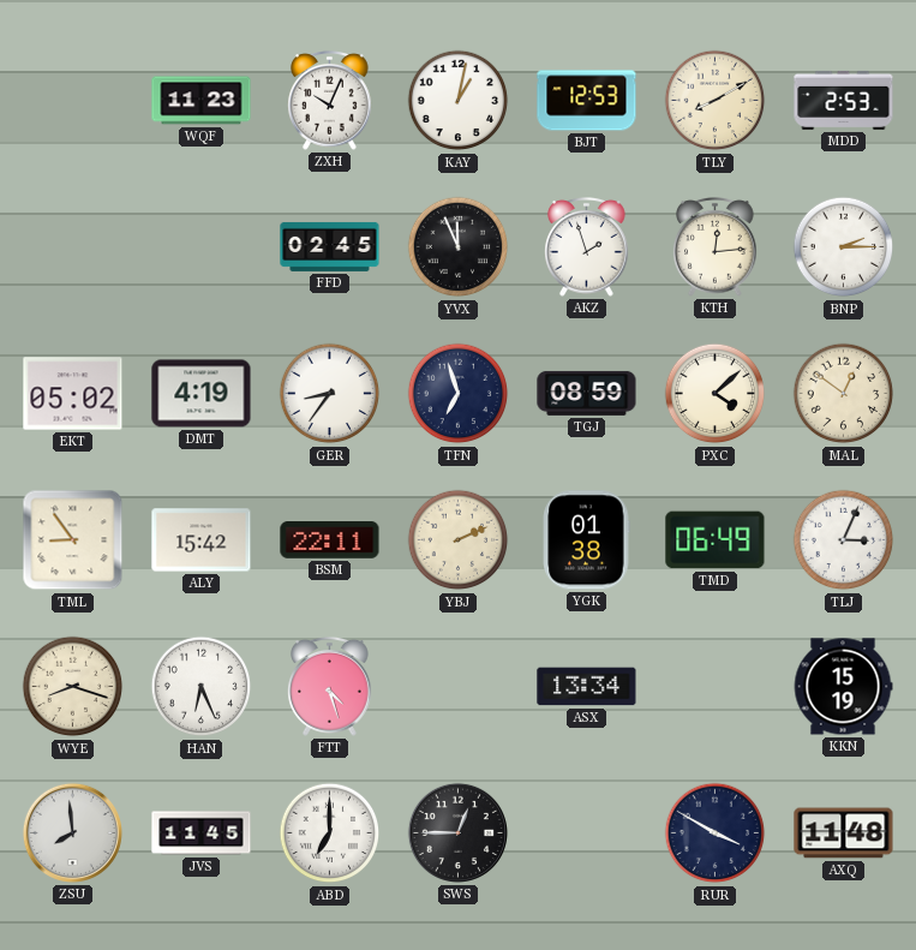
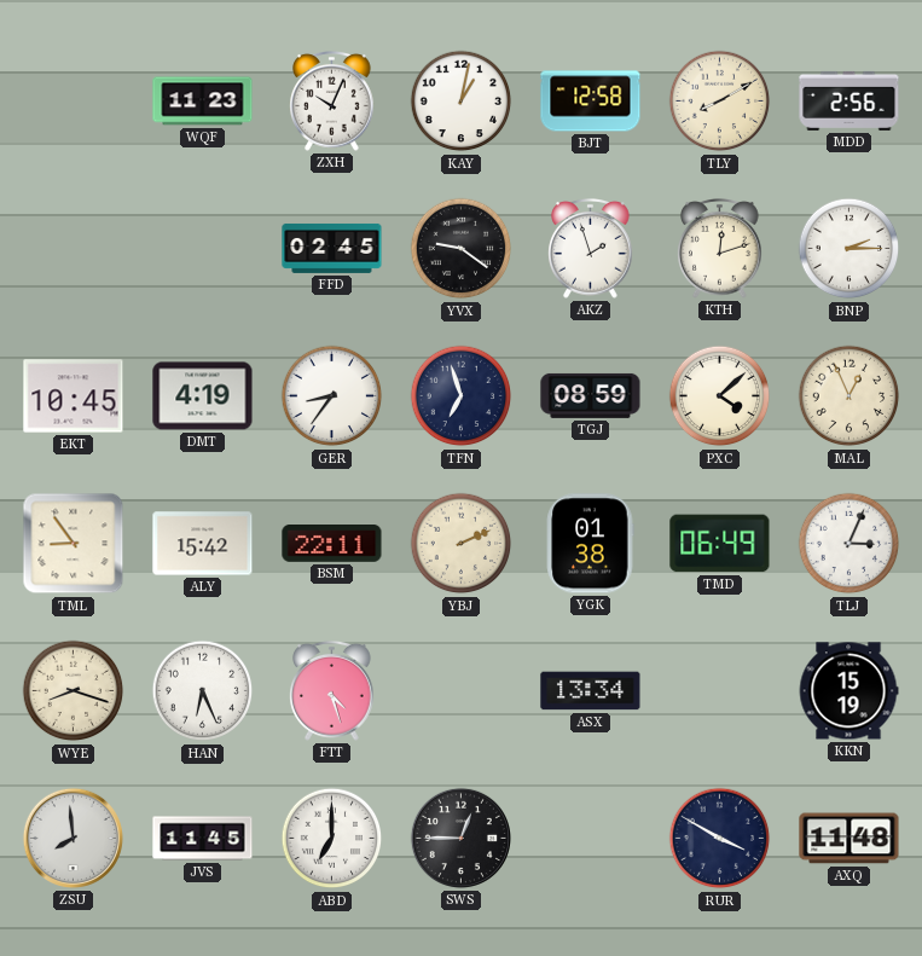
BJT: 12:53 -> 12:58 (591, 102)
MDD: 2:53 -> 2:56 (849, 100)
YVX: 11:56 -> 9:21 (462, 249)
KTH: 12:14 -> 12:12 (720, 249)
EKT: 05:02 -> 10:45 (74, 396)
MAL: 12:51 -> 12:56 (849, 396)
